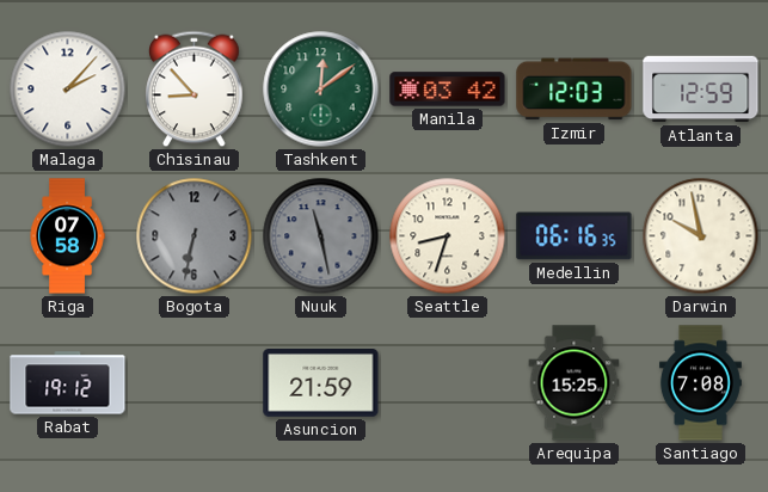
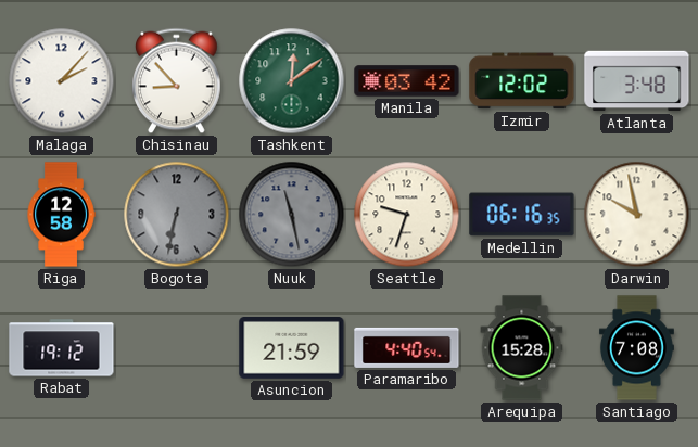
Izmir: 12:03 -> 12:02 (522, 81)
Atlanta: 12:59 -> 3:48 (637, 81)
Riga: 07:58 -> 12:58 (61, 215)
Seattle: 8:33 -> 9:33 (407, 215)
Paramaribo: none -> 4:40 (407, 347)
Arequipa: 15:25 -> 15:28 (522, 348)
